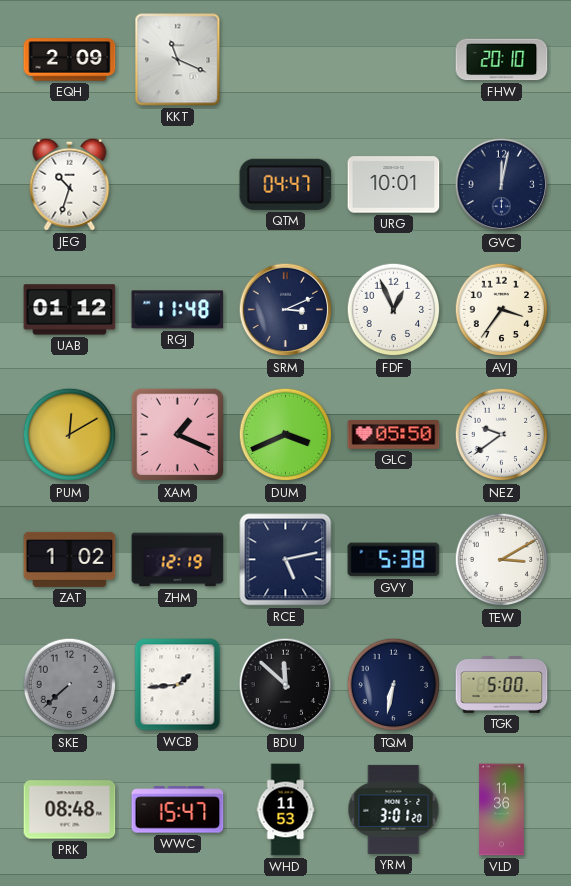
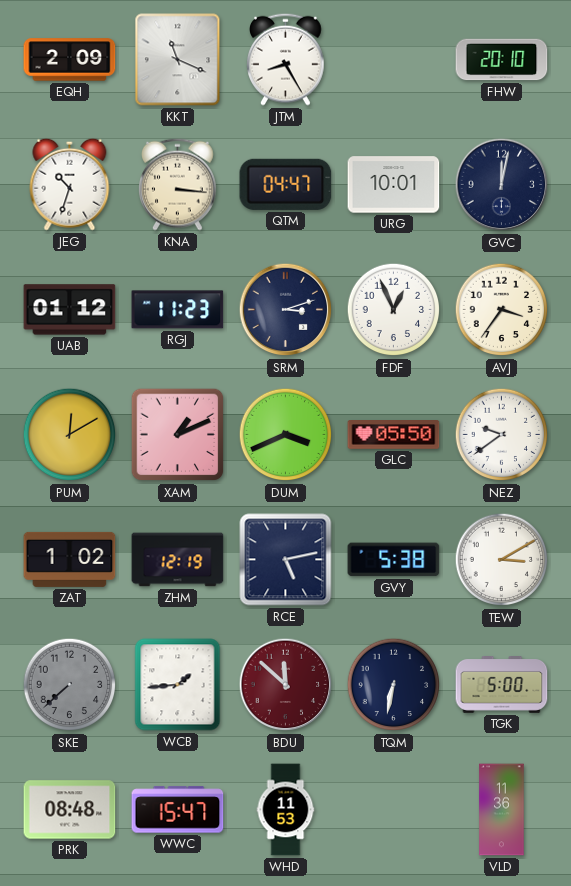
JTM: none -> 8:25 (286, 59)
KNA: none -> 3:16 (178, 184)
RGJ: 11:48 -> 11:23 (178, 310)
SRM: 3:11 -> 3:12 (286, 310)
XAM: 1:19 -> 1:11 (178, 435)
BDU dial: black -> burgundy (286, 685)
YRM: 3:01 -> none (394, 809)
